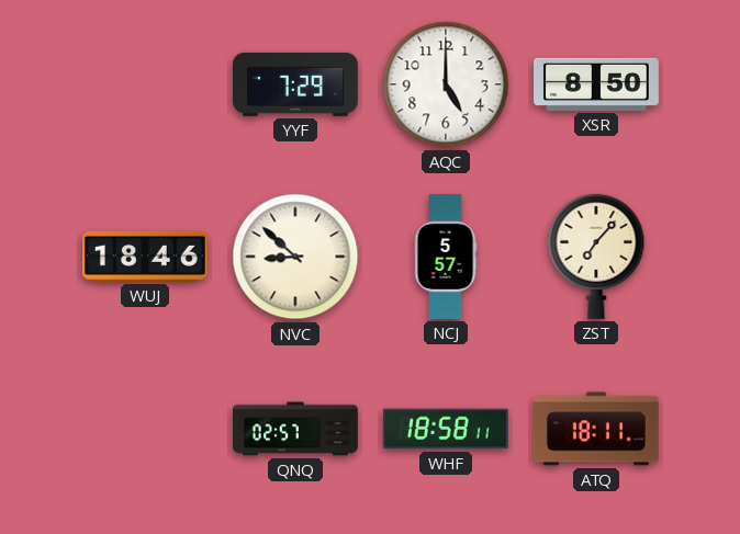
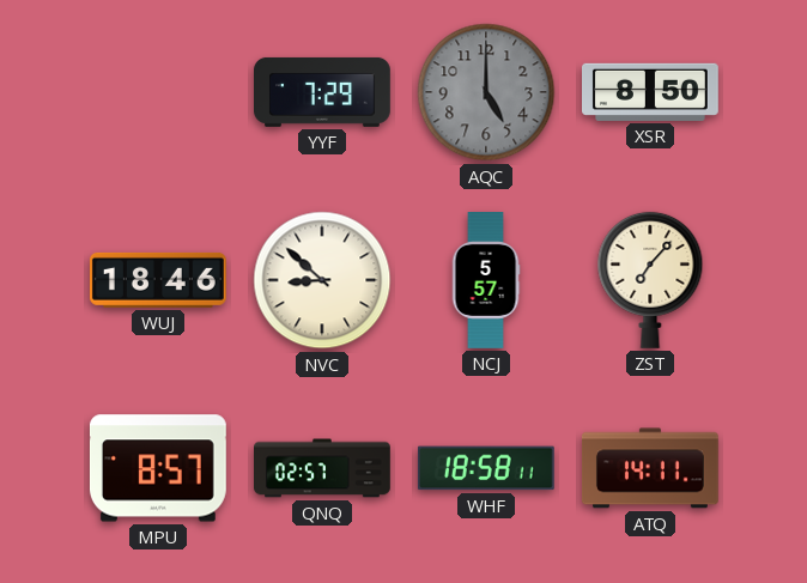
AQC dial: white -> grey (486, 92)
MPU: none -> 8:57 (158, 468)
ATQ: 18:11 -> 14:11 (650, 468)
